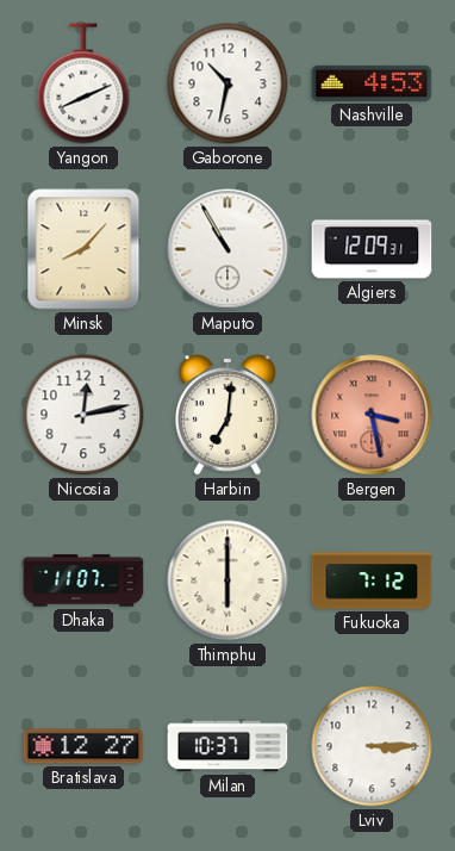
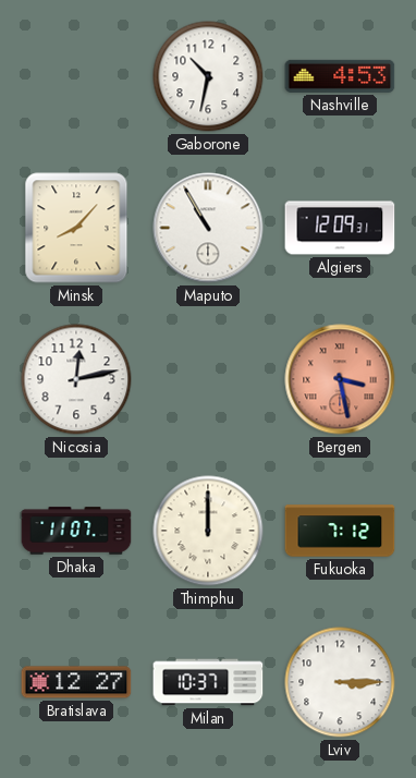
Yangon: 8:11 -> none (83, 83)
Harbin: 7:01 -> none (227, 416)
Thimphu: 6:00 -> 12:00 (208, 531)
